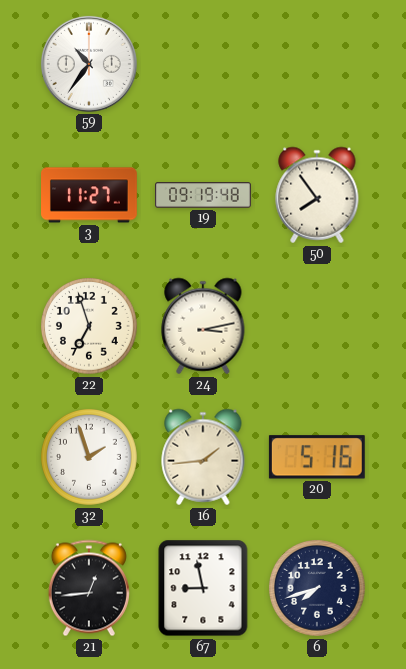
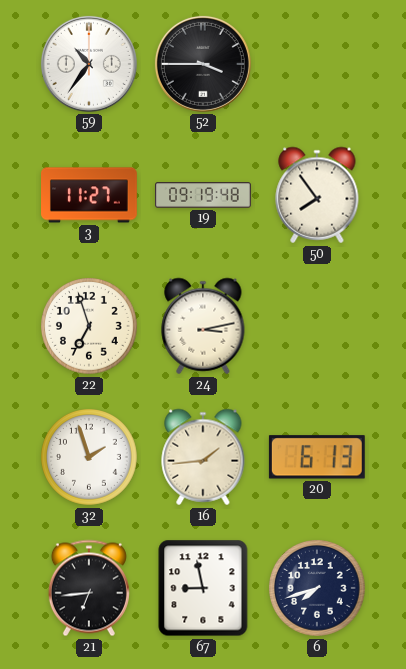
52: none -> 3:45 (203, 64)
20: 5:16 -> 6:13 (317, 457)
21: 12:44 -> 6:44 (89, 588)
